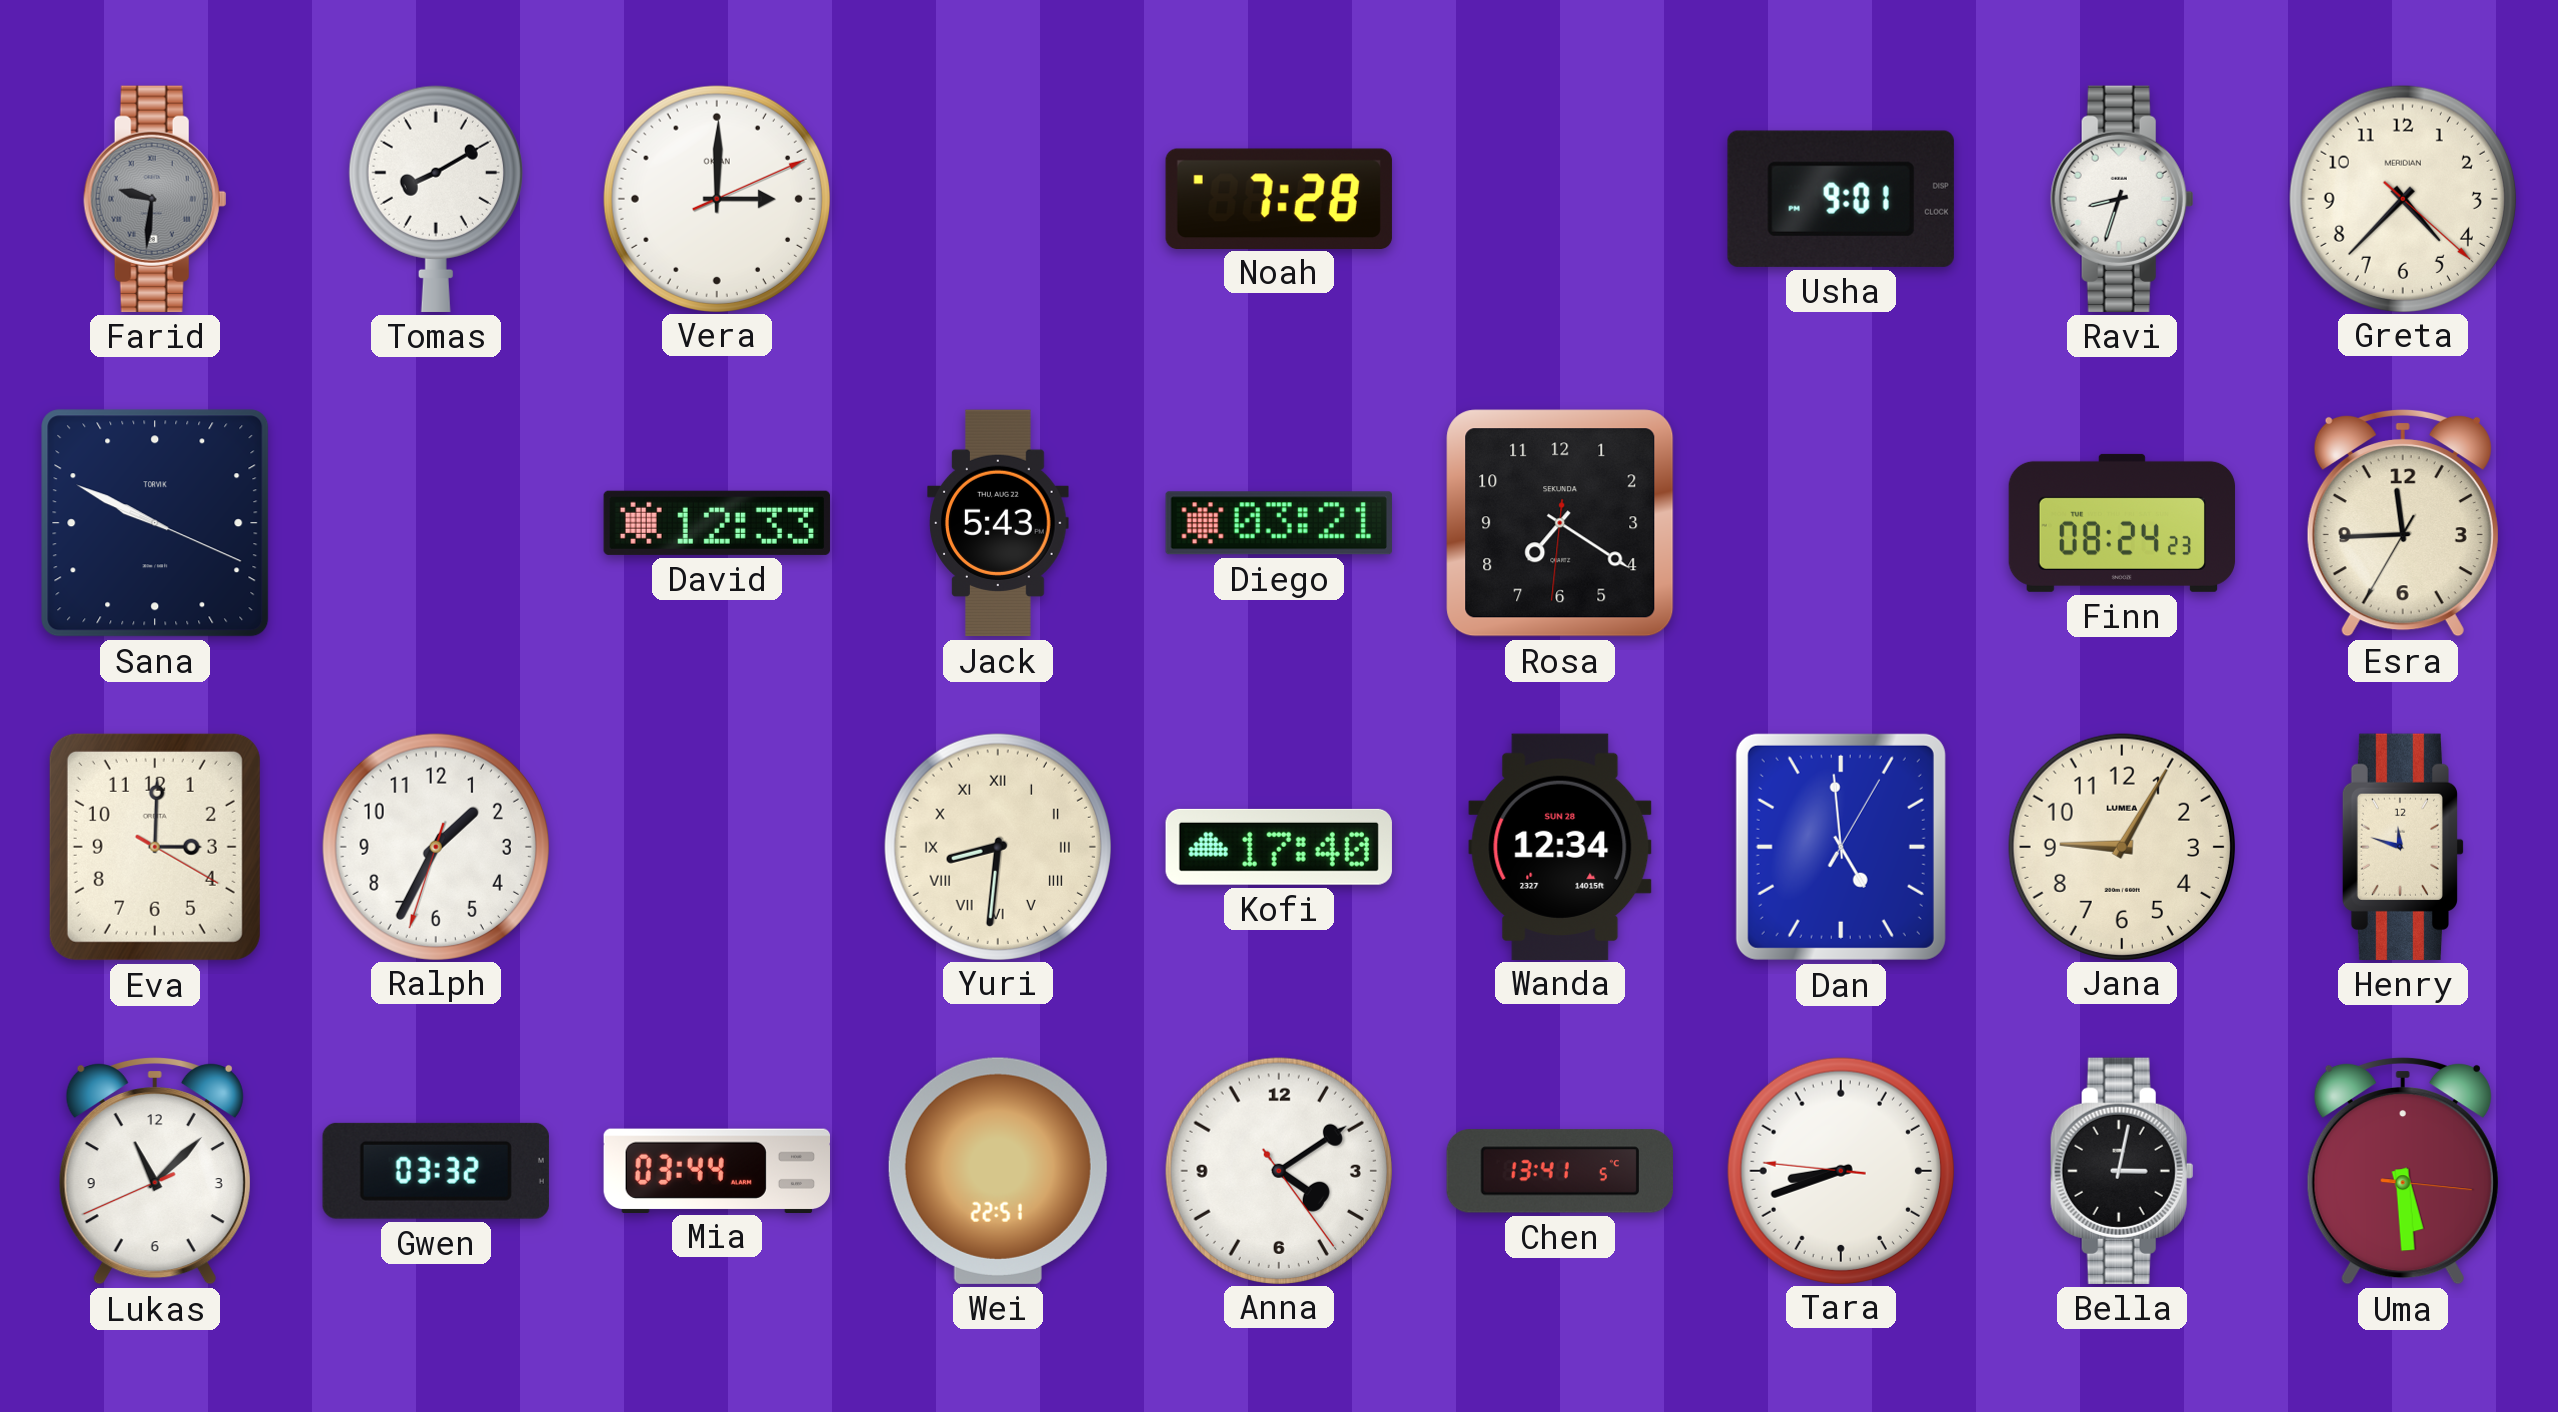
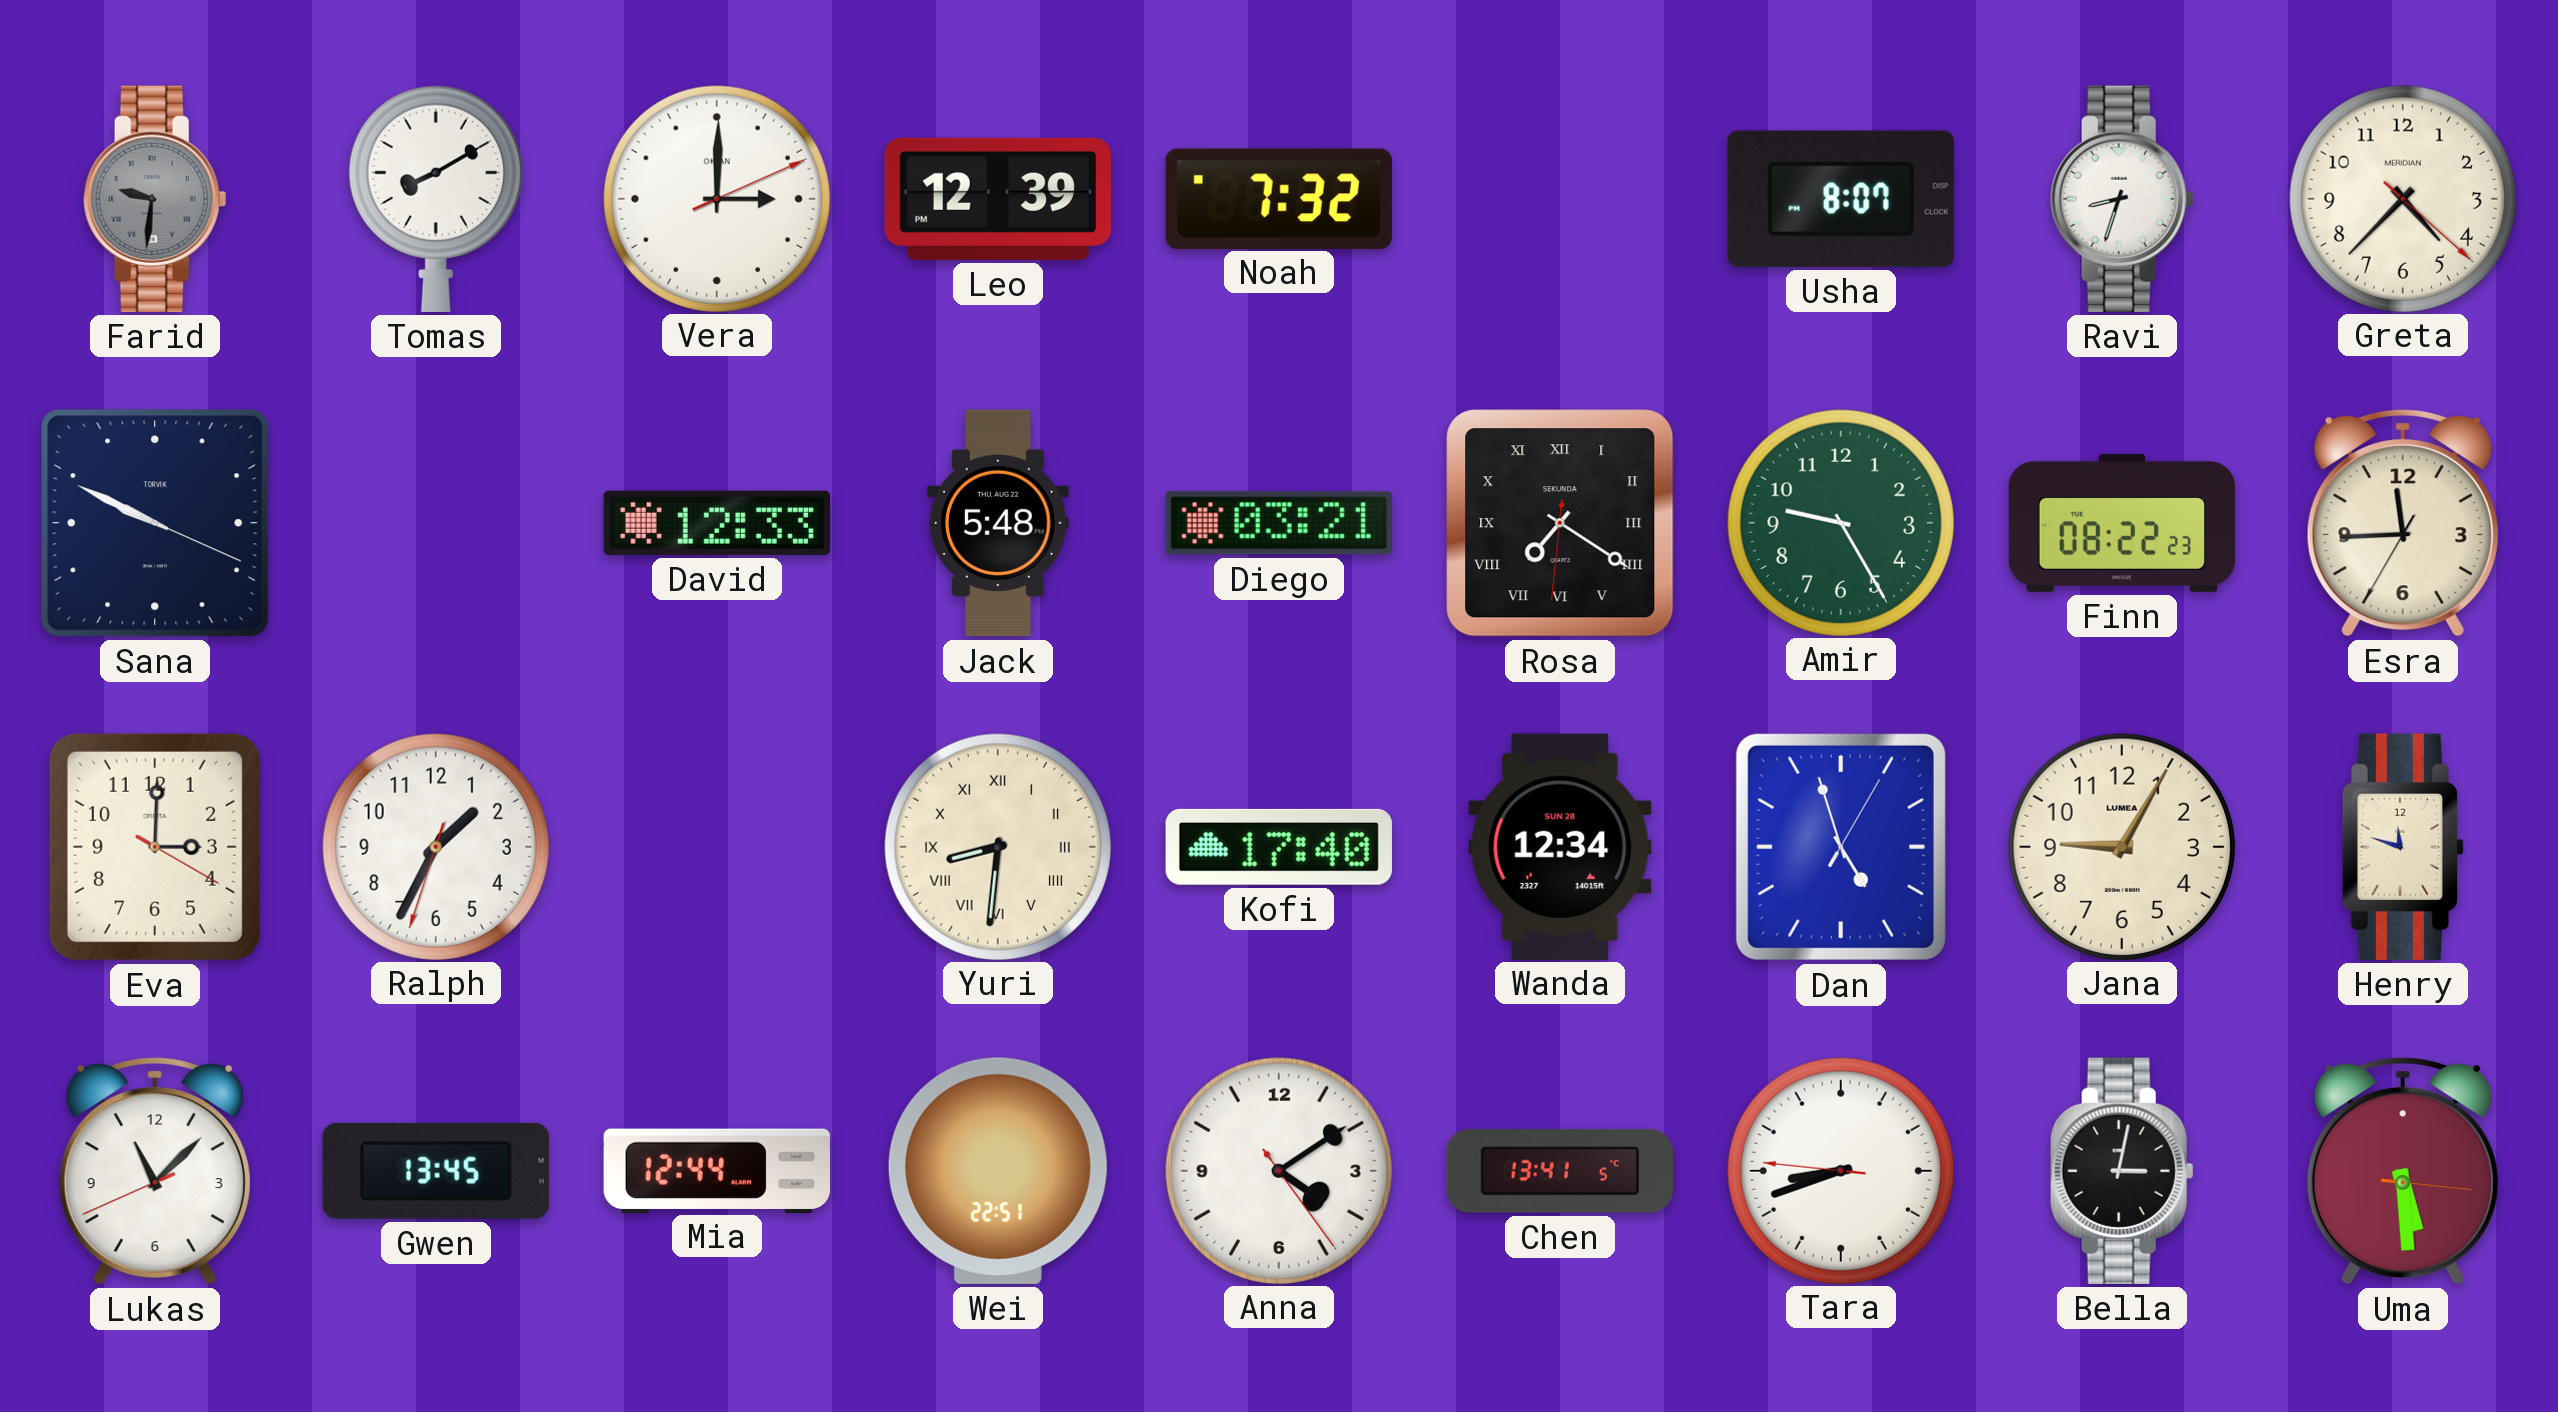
Leo: none -> 12:39 (998, 199)
Noah: 7:28 -> 7:32 (1279, 198)
Usha: 9:01 -> 8:07 (1841, 199)
Jack: 5:43 -> 5:48 (998, 523)
Rosa numerals: Arabic -> Roman (1560, 523)
Amir: none -> 9:25 (1840, 522)
Finn: 08:24 -> 08:22 (2122, 523)
Dan: 4:59 -> 4:57 (1841, 847)
Gwen: 03:32 -> 13:45 (436, 1171)
Mia: 03:44 -> 12:44 (716, 1170)
